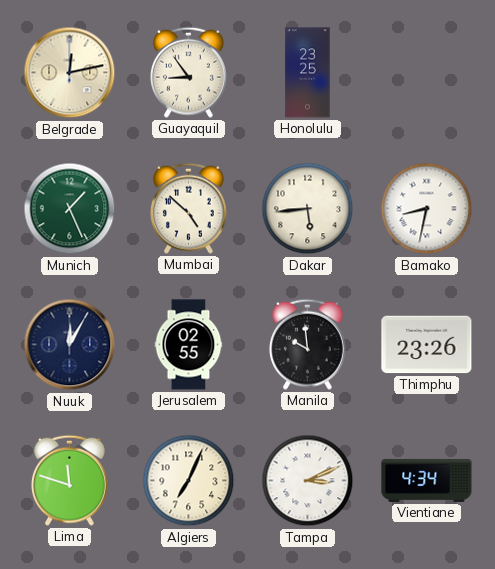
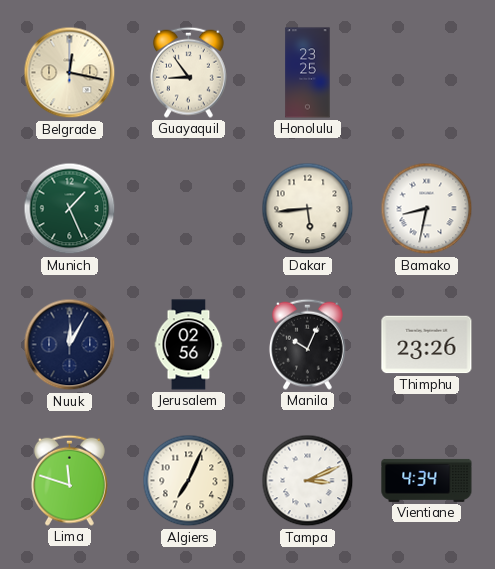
Belgrade: 12:13 -> 12:17 (70, 73)
Mumbai: 4:52 -> none (188, 208)
Jerusalem: 02:55 -> 02:56 (189, 345)
Manila: 9:59 -> 10:04 (307, 344)
